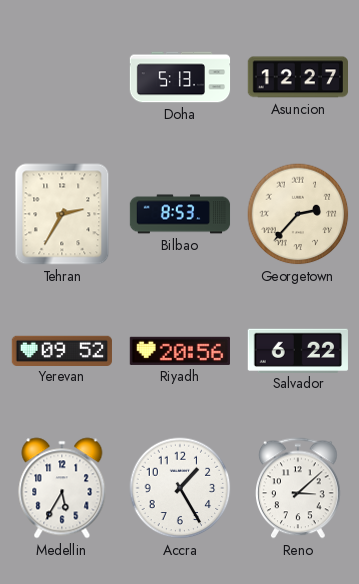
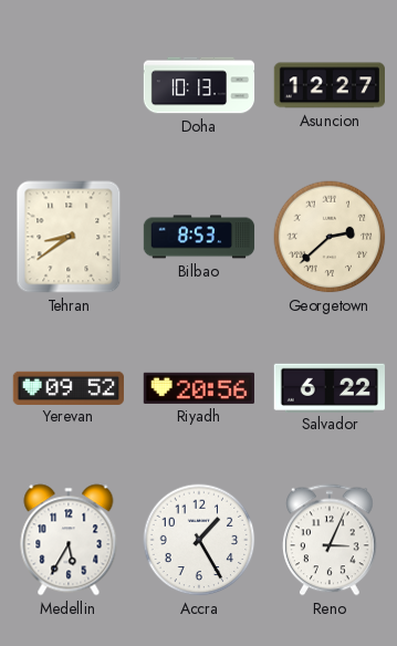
Doha: 5:13 -> 10:13 (199, 85)
Tehran: 2:35 -> 8:39 (69, 237)
Georgetown: 2:37 -> 2:38 (330, 237)
Reno: 3:08 -> 3:04 (331, 540)
